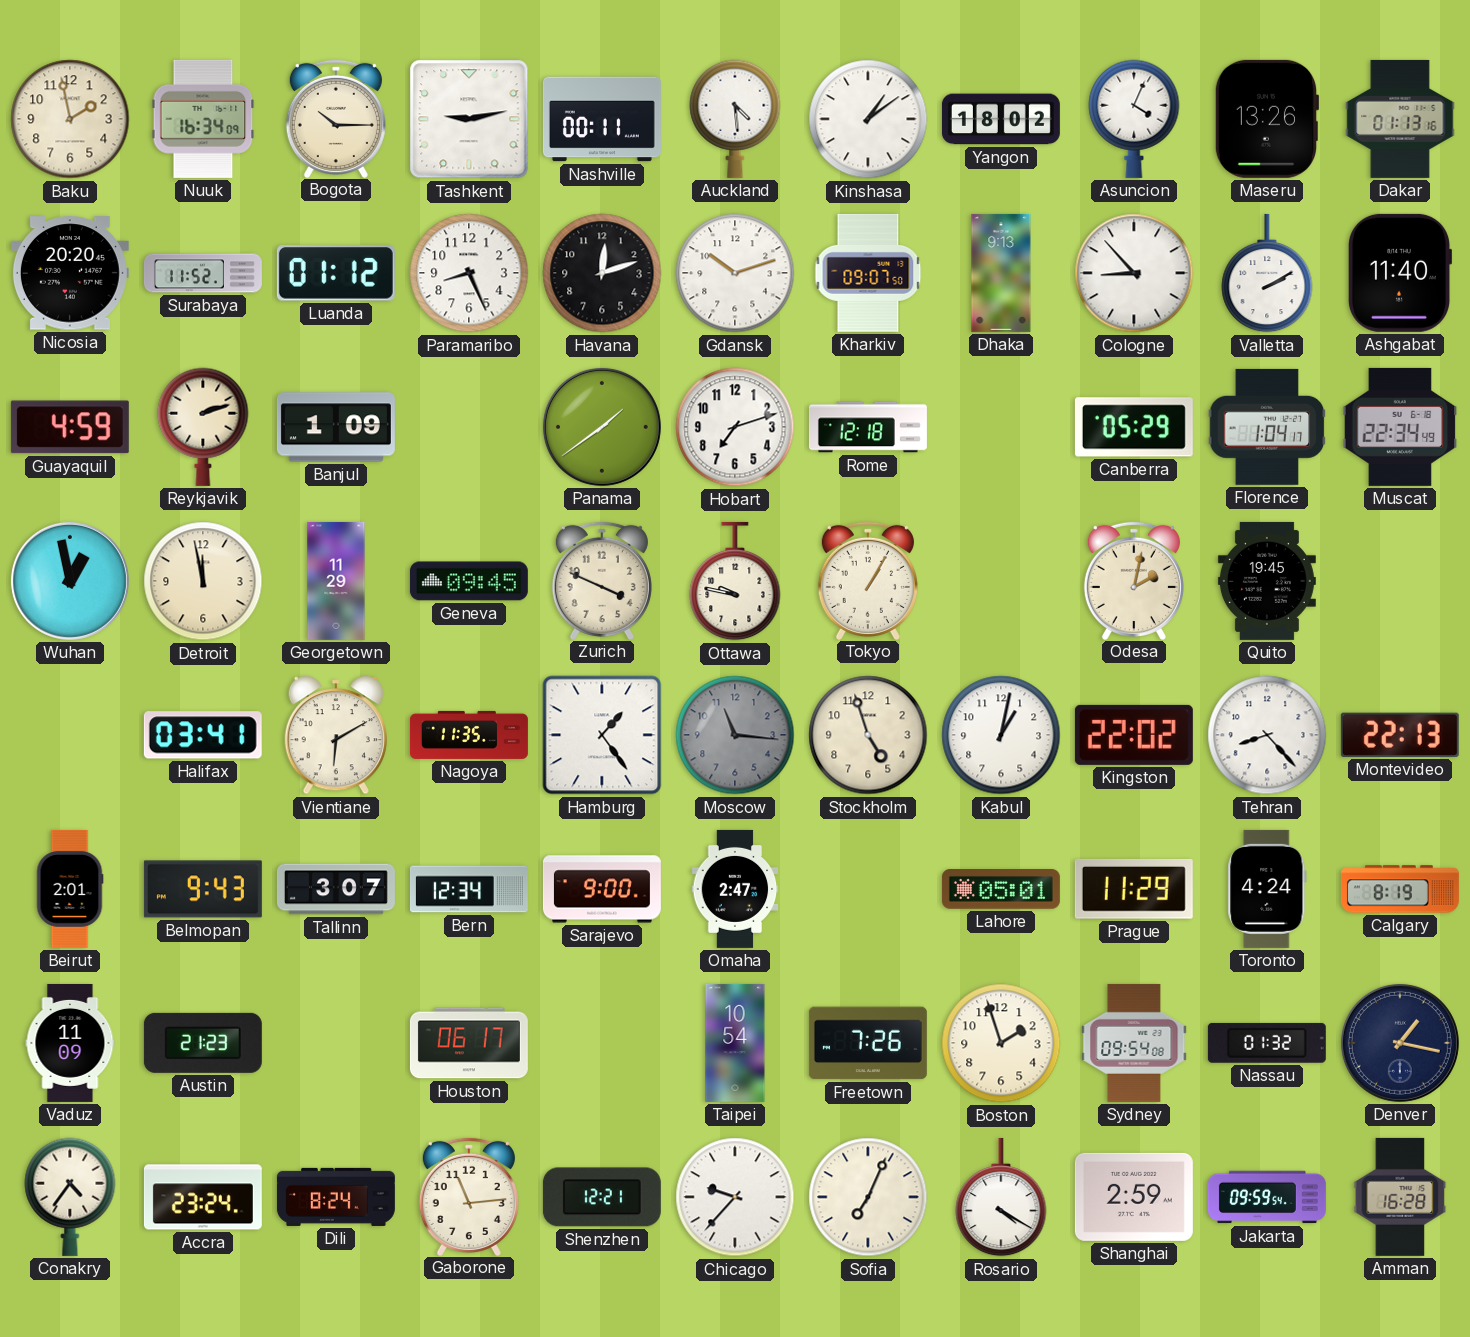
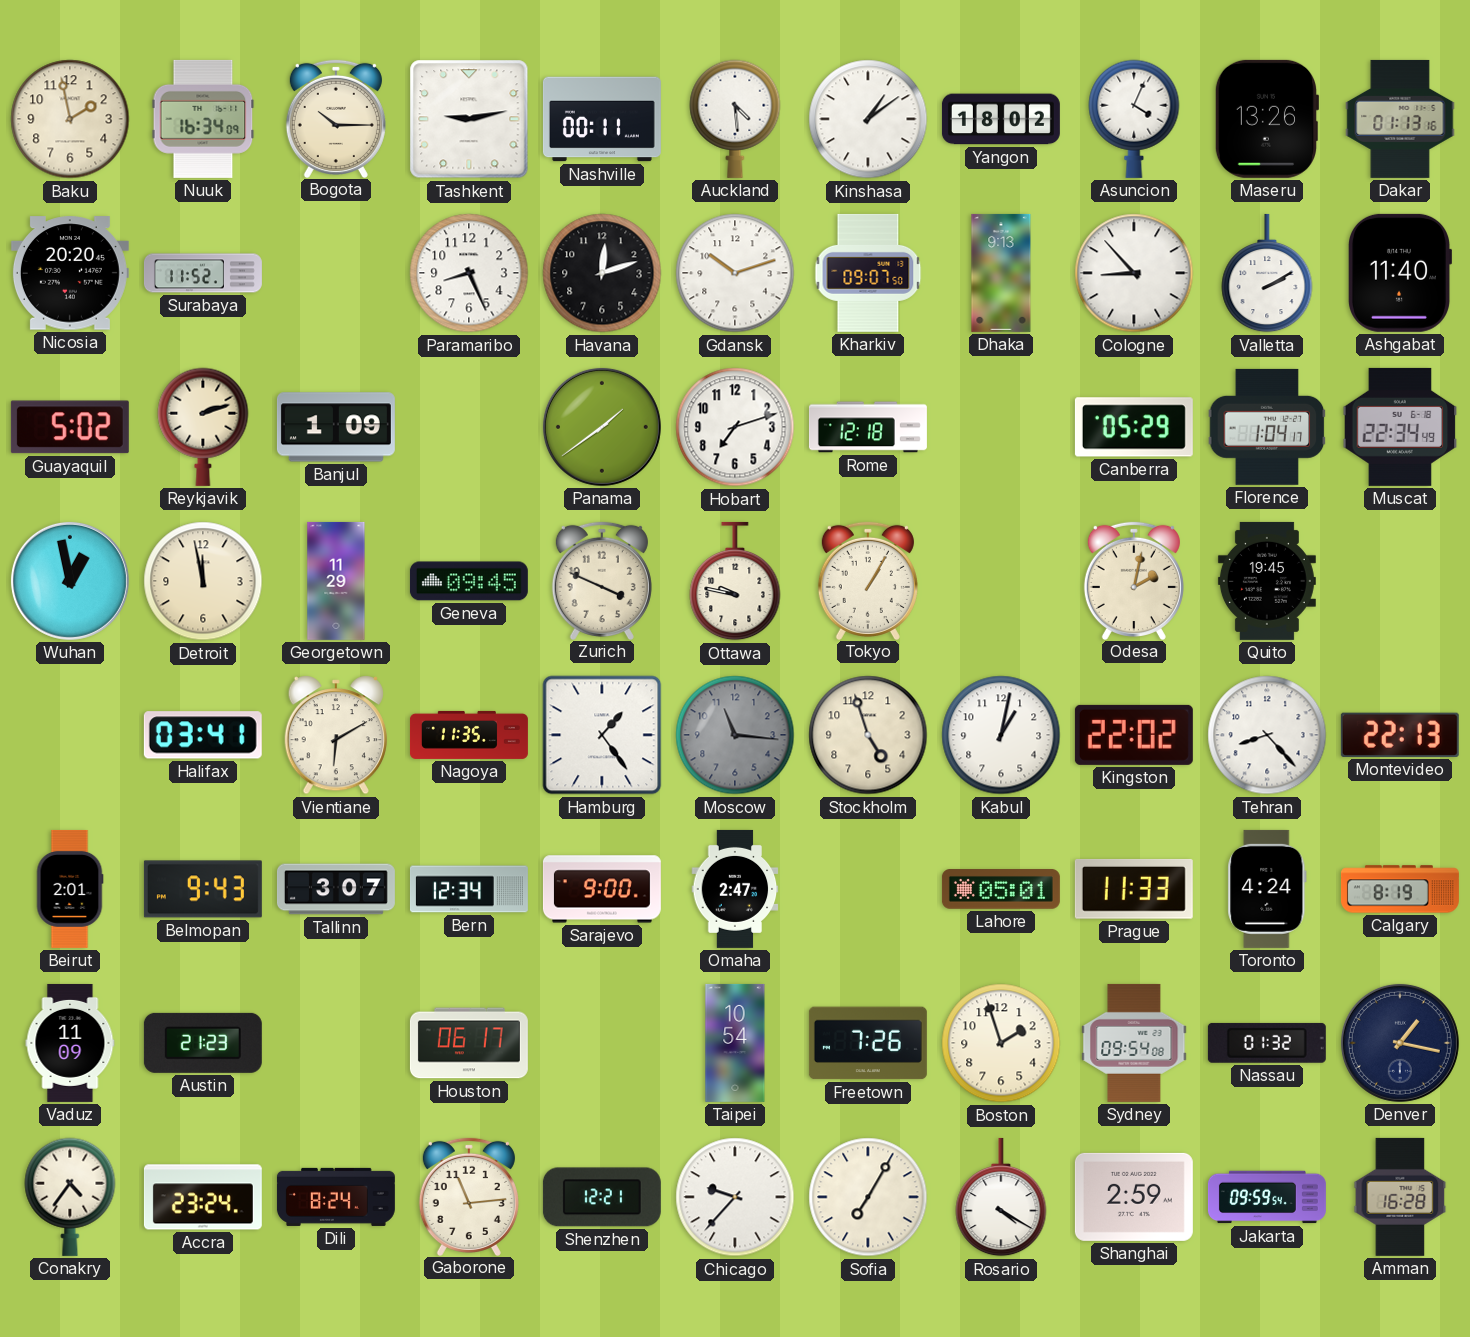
Luanda: 01:12 -> none (336, 273)
Guayaquil: 4:59 -> 5:02 (70, 427)
Prague: 11:29 -> 11:33 (1134, 889)
Sofia: 7:04 -> 7:05 (868, 1197)
